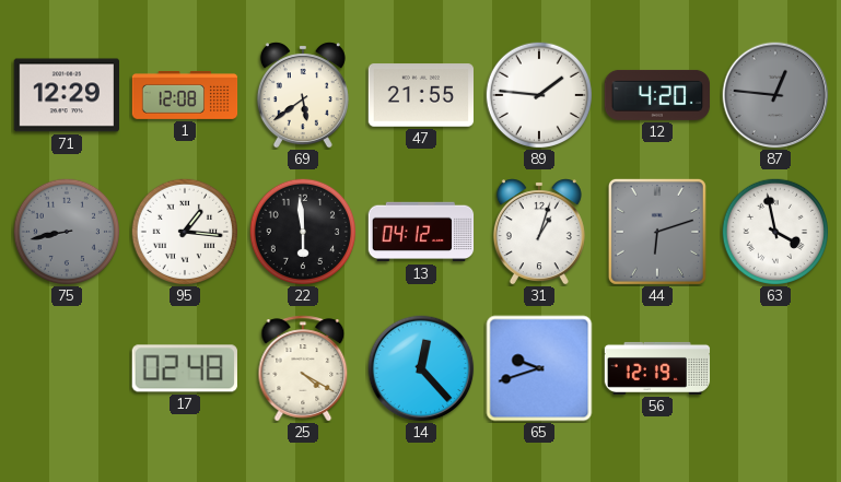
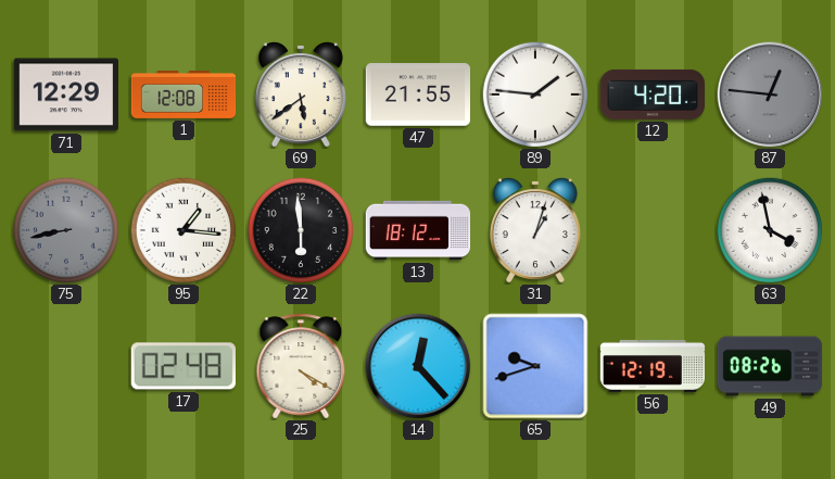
13: 04:12 -> 18:12 (418, 230)
44: 6:12 -> none (657, 232)
49: none -> 08:26 (770, 366)
